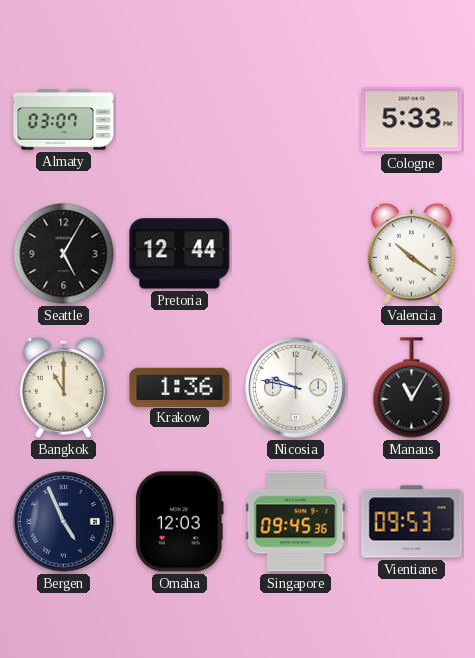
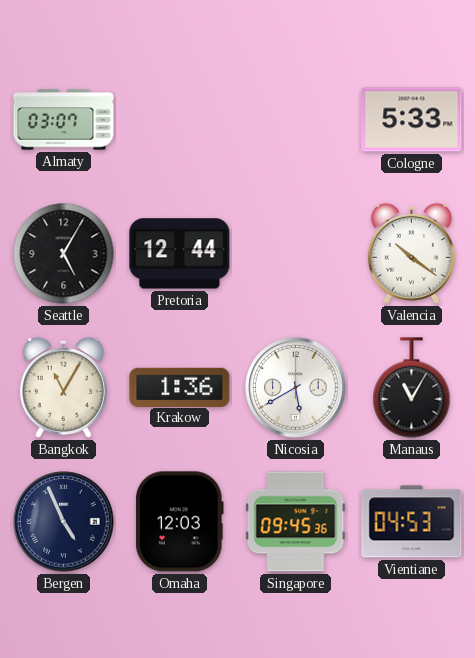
Bangkok: 11:00 -> 11:05 (63, 387)
Nicosia: 9:47 -> 5:40 (296, 388)
Vientiane: 09:53 -> 04:53 (412, 522)
